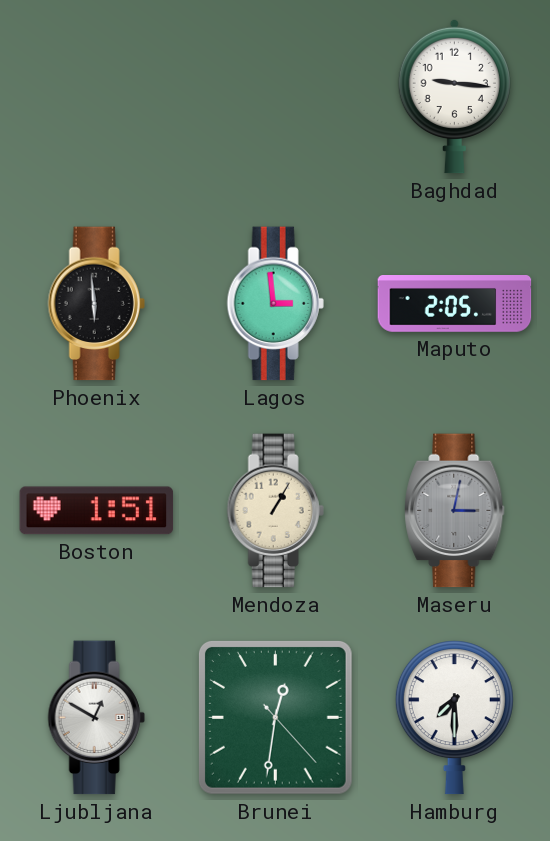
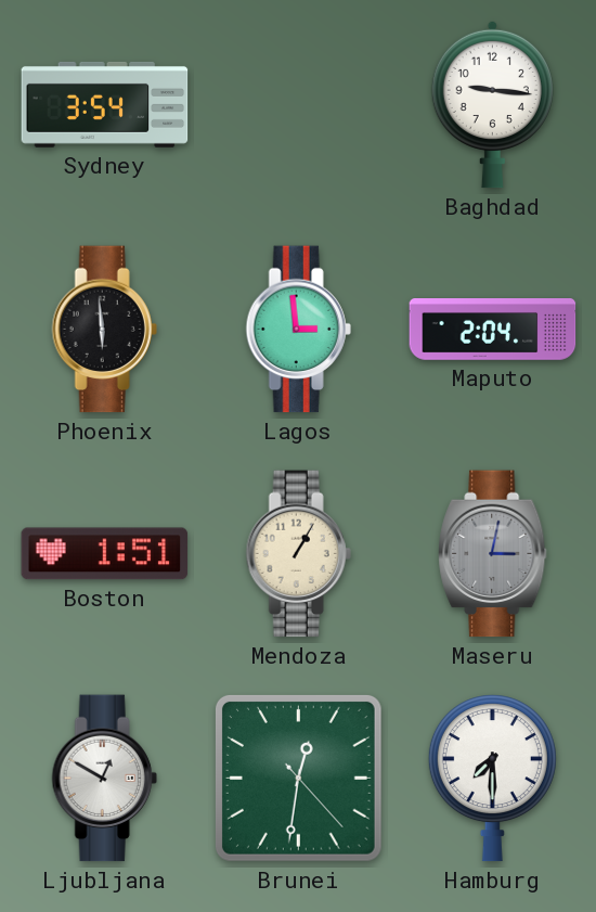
Sydney: none -> 3:54 (105, 104)
Maputo: 2:05 -> 2:04 (493, 330)
